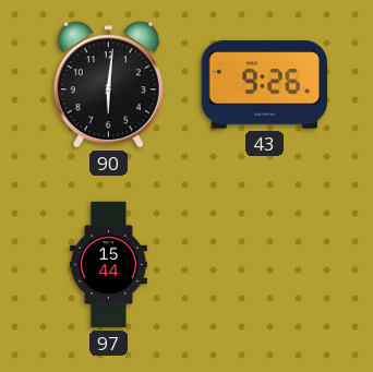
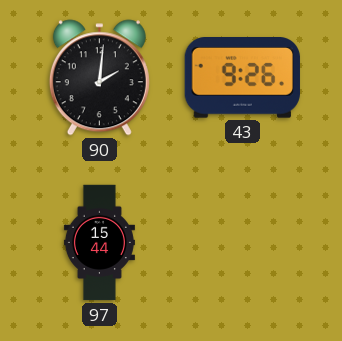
90: 6:01 -> 2:01 (99, 78)
